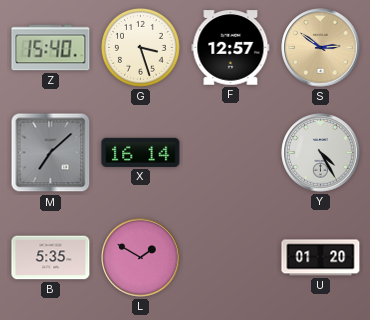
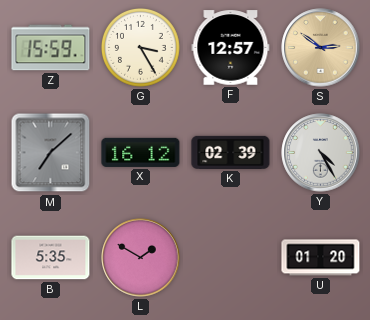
Z: 15:40 -> 15:59 (51, 48)
G: 3:27 -> 3:25 (141, 48)
X: 16:14 -> 16:12 (141, 152)
K: none -> 02:39 (231, 152)
